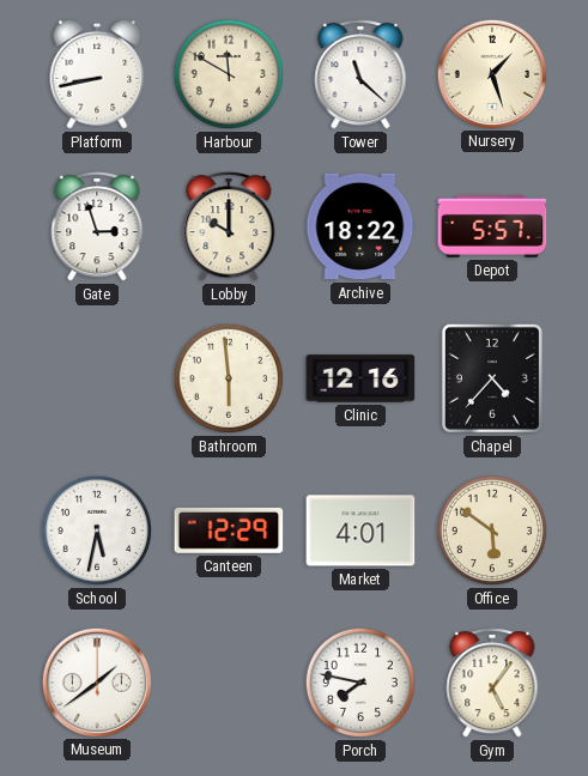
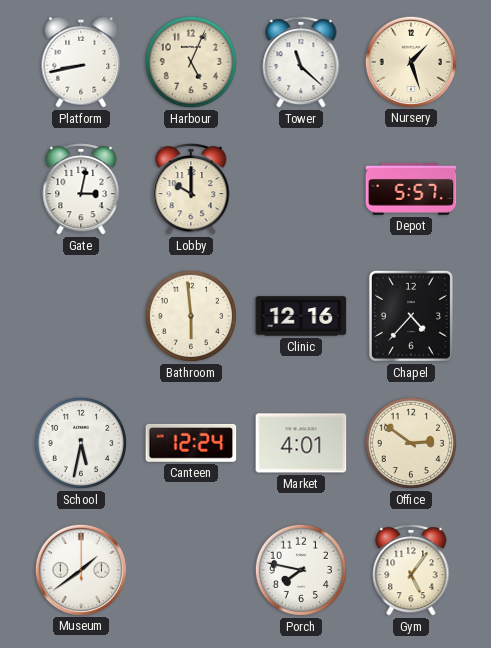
Harbour: 11:50 -> 5:04 (191, 62)
Gate: 2:57 -> 3:02 (81, 189)
Archive: 18:22 -> none (360, 226)
Canteen: 12:29 -> 12:24 (191, 443)
Office: 5:51 -> 2:51 (411, 443)
